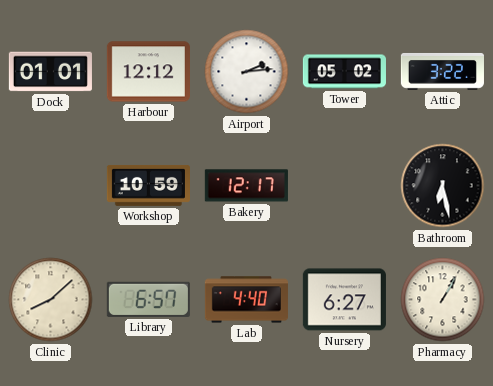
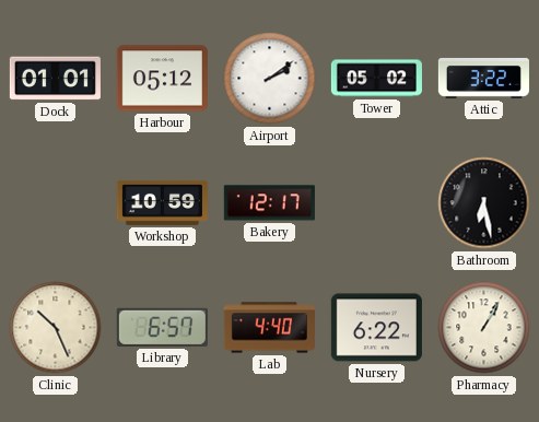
Harbour: 12:12 -> 05:12 (162, 79)
Airport: 2:14 -> 2:09 (270, 79)
Clinic: 8:08 -> 10:26 (56, 328)
Nursery: 6:27 -> 6:22 (376, 328)
